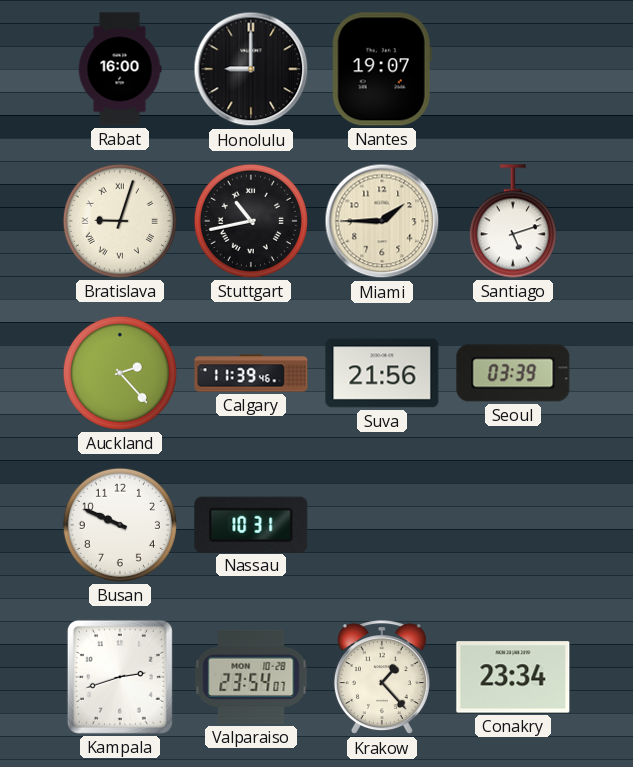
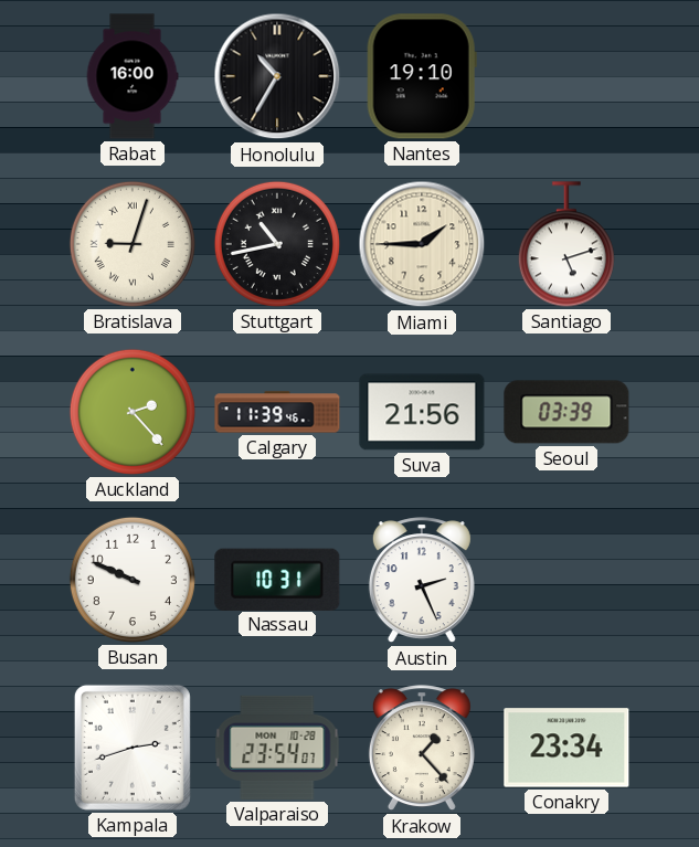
Honolulu: 9:00 -> 10:35 (277, 76)
Nantes: 19:07 -> 19:10 (422, 76)
Austin: none -> 2:26 (422, 581)
